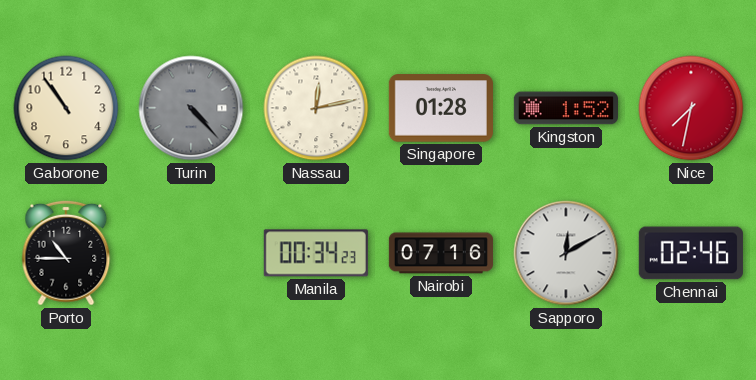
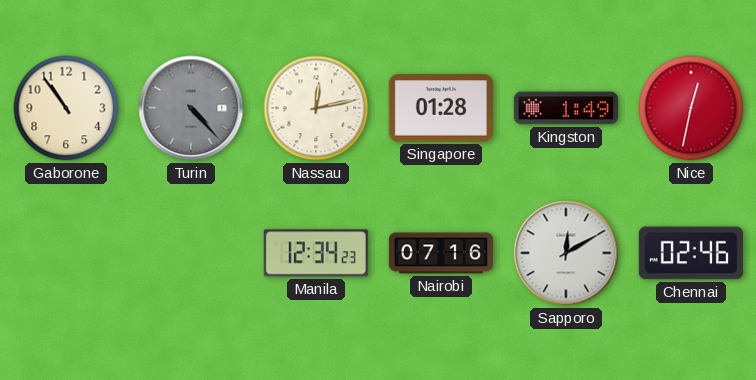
Kingston: 1:52 -> 1:49 (566, 108)
Nice: 7:32 -> 12:32 (691, 108)
Porto: 10:45 -> none (66, 253)
Manila: 00:34 -> 12:34 (316, 253)
